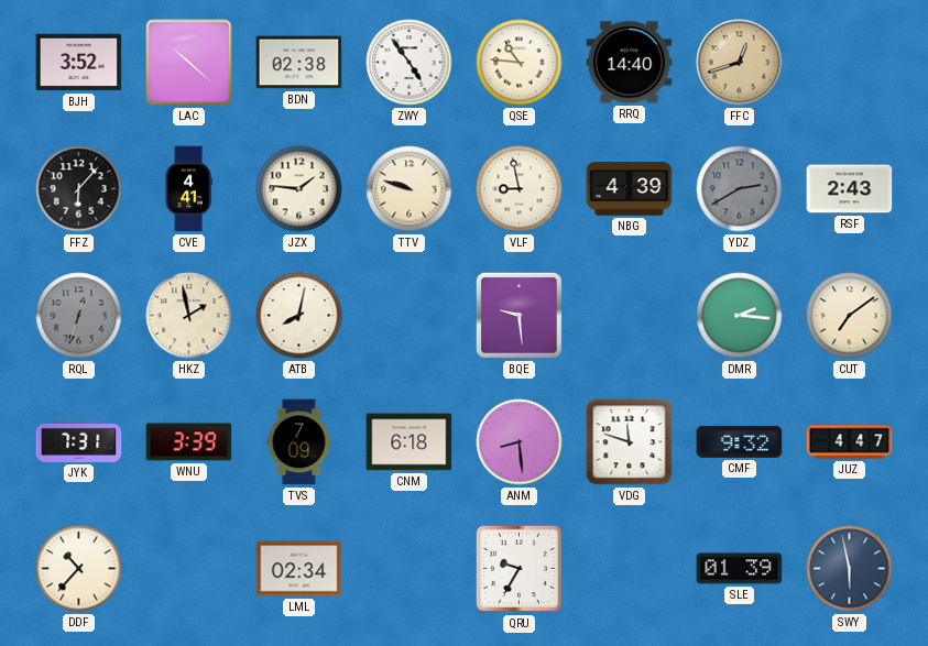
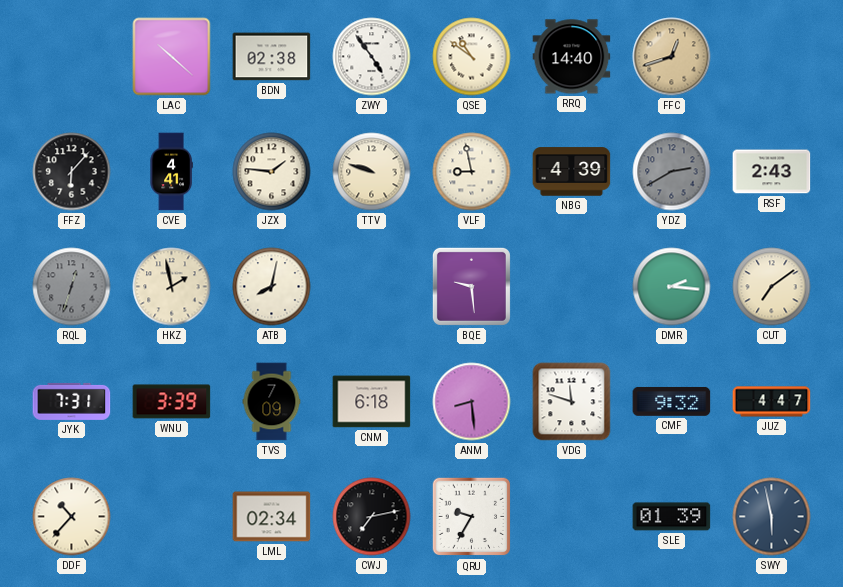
BJH: 3:52 -> none (79, 63)
QSE: 10:46 -> 10:51 (472, 57)
CWJ: none -> 7:13 (372, 517)
